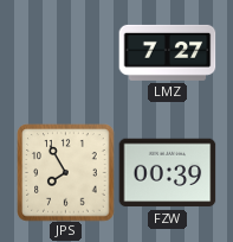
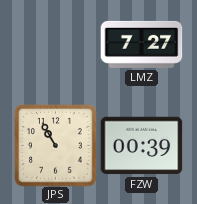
JPS: 7:55 -> 10:55 (55, 145)
